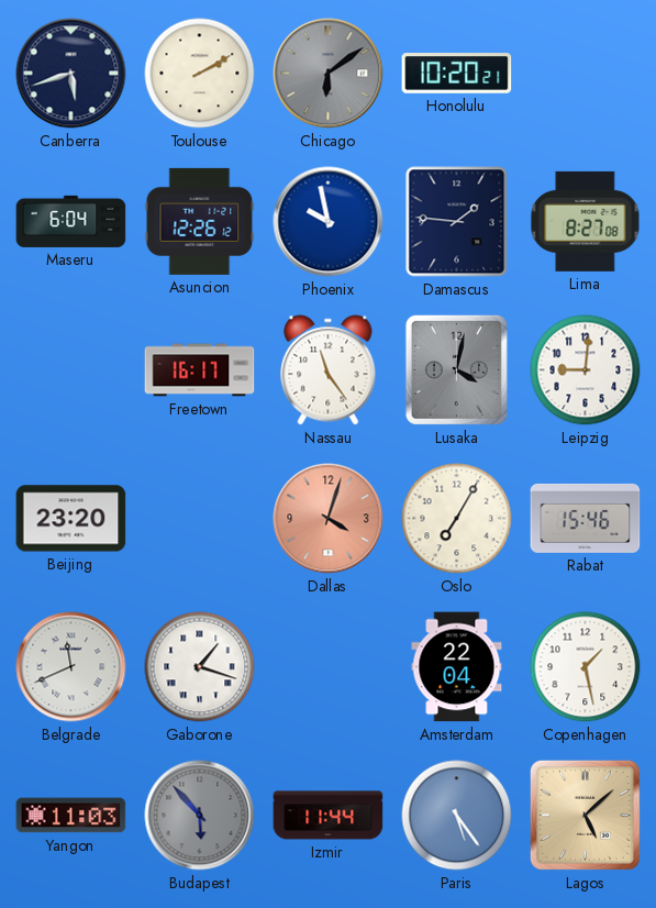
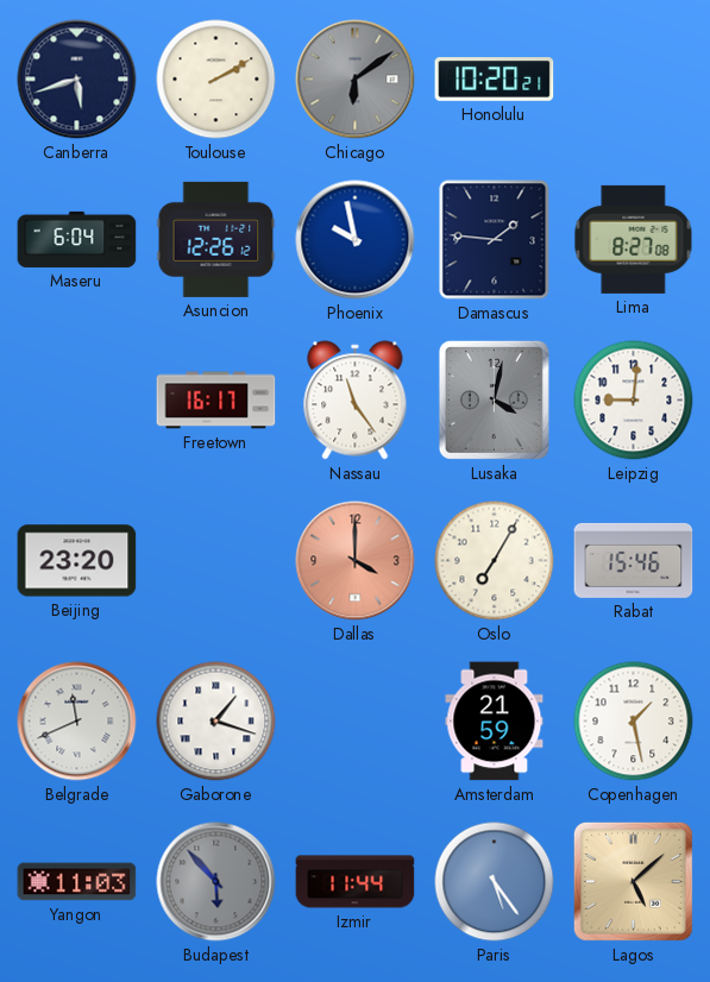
Dallas: 4:03 -> 4:00 (356, 561)
Amsterdam: 22:04 -> 21:59 (495, 722)
